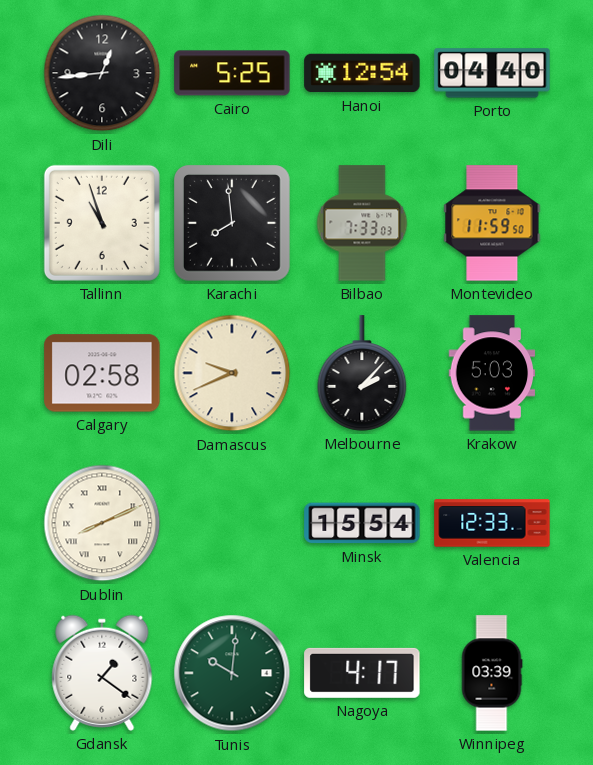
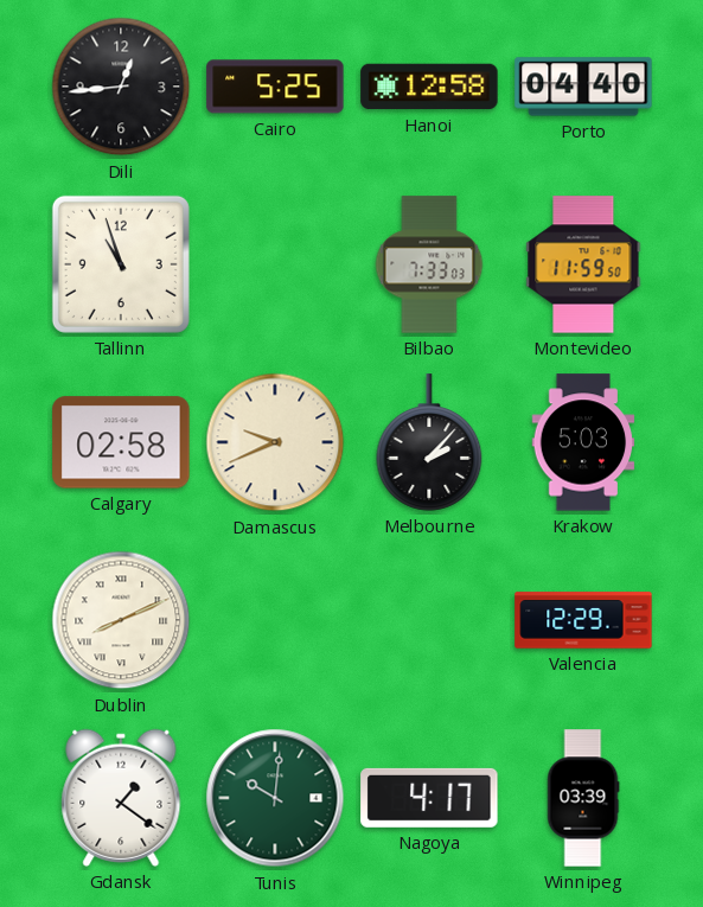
Hanoi: 12:54 -> 12:58 (429, 87)
Karachi: 7:59 -> none (233, 224)
Minsk: 15:54 -> none (362, 523)
Valencia: 12:33 -> 12:29 (583, 620)
